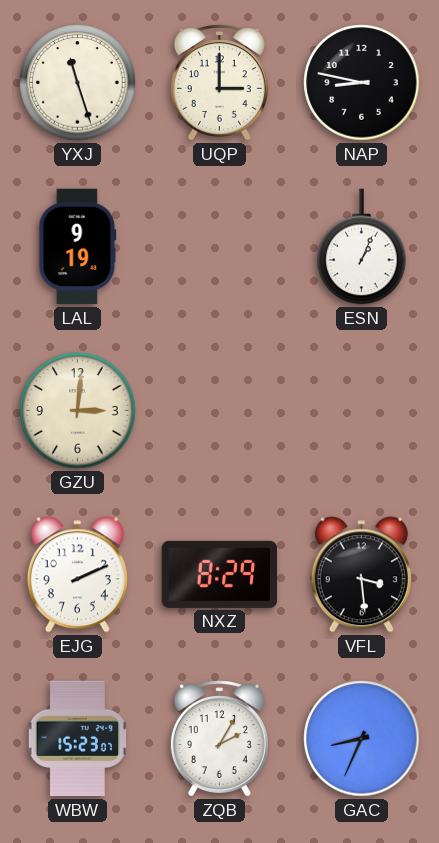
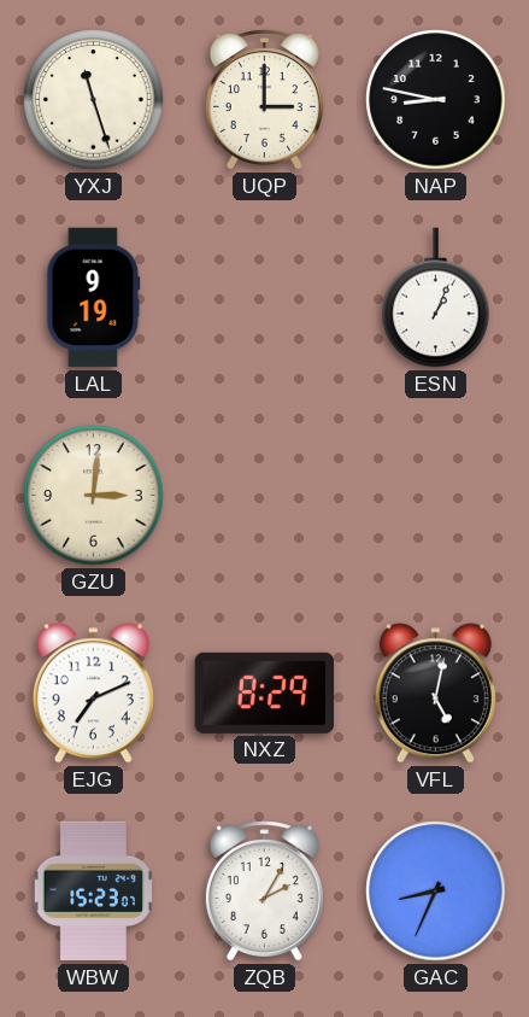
EJG: 2:11 -> 7:11 (93, 694)
VFL: 3:29 -> 5:02 (435, 694)
